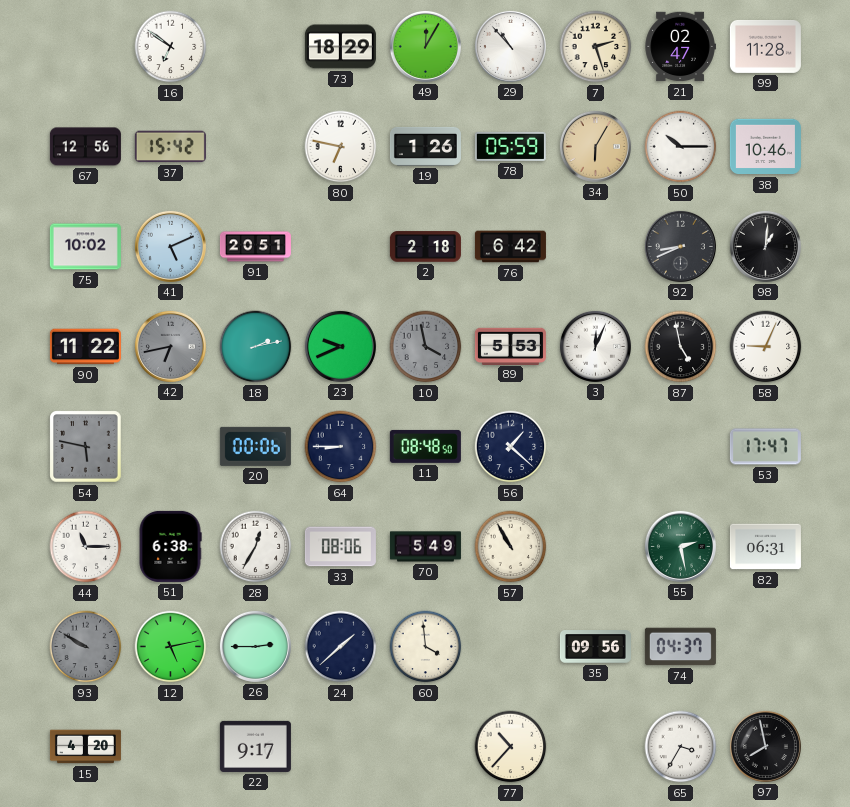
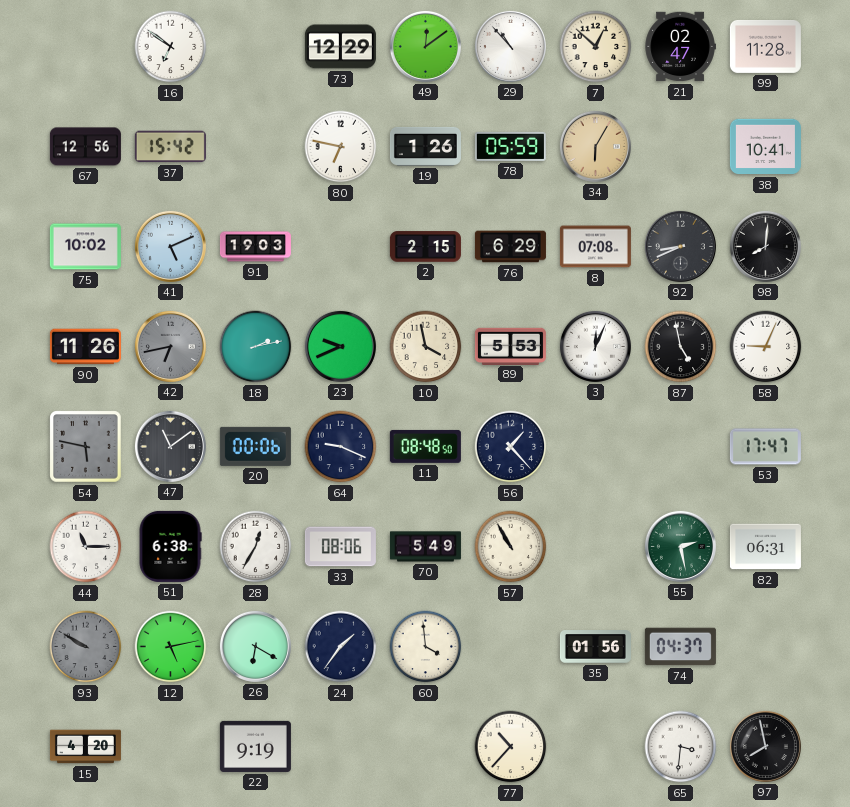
73: 18:29 -> 12:29 (340, 47)
49: 12:05 -> 12:09 (425, 46)
7: 2:27 -> 12:52 (596, 47)
50: 10:15 -> none (681, 147)
38: 10:46 -> 10:41 (765, 147)
91: 20:51 -> 19:03 (255, 247)
2: 2:18 -> 2:15 (425, 247)
76: 6:42 -> 6:29 (510, 247)
8: none -> 07:08 (595, 247)
98: 1:01 -> 8:01 (765, 246)
90: 11:22 -> 11:26 (85, 347)
10 dial: grey -> cream (426, 347)
47: none -> 11:09 (170, 446)
64: 8:45 -> 9:19 (341, 447)
56: 1:22 -> 1:23 (511, 447)
26: 2:45 -> 6:20 (255, 646)
24: 1:38 -> 1:36 (341, 647)
35: 09:56 -> 01:56 (595, 647)
22: 9:17 -> 9:19 (255, 746)
65: 3:35 -> 3:31 (681, 747)
